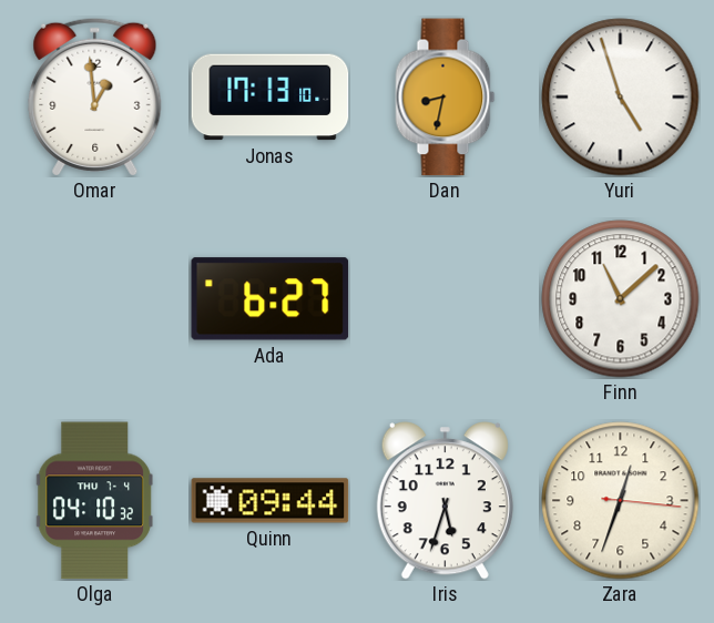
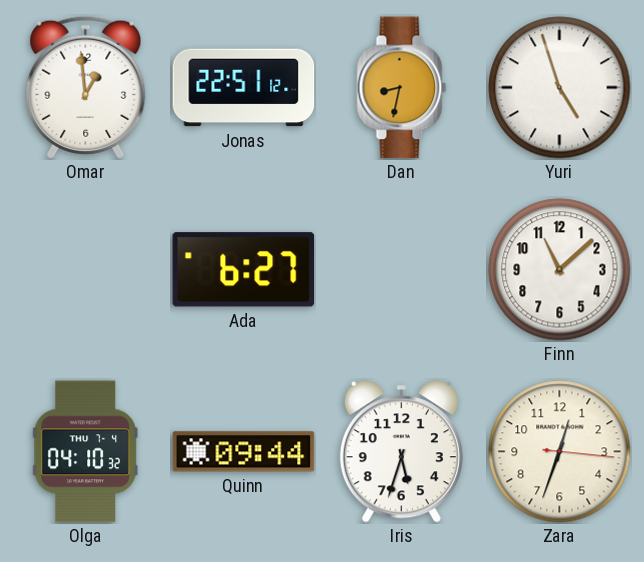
Jonas: 17:13 -> 22:51 (244, 88)
